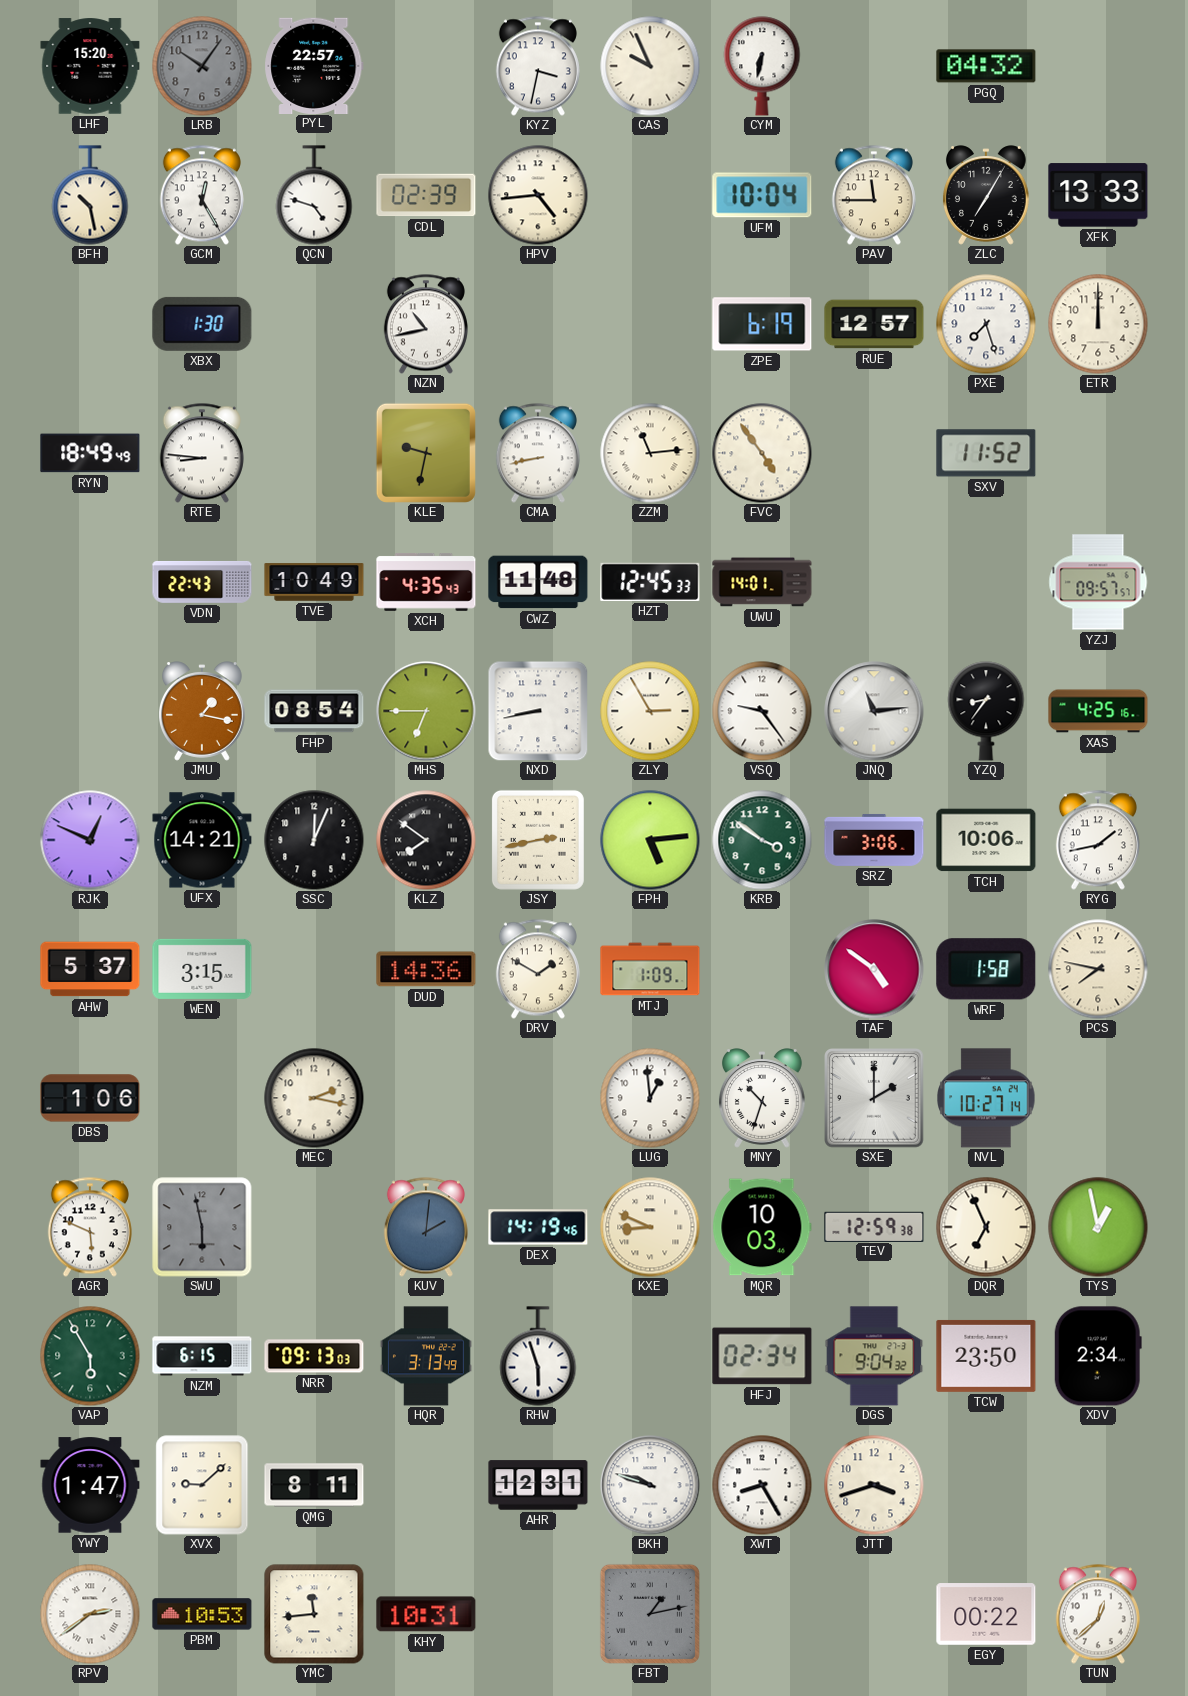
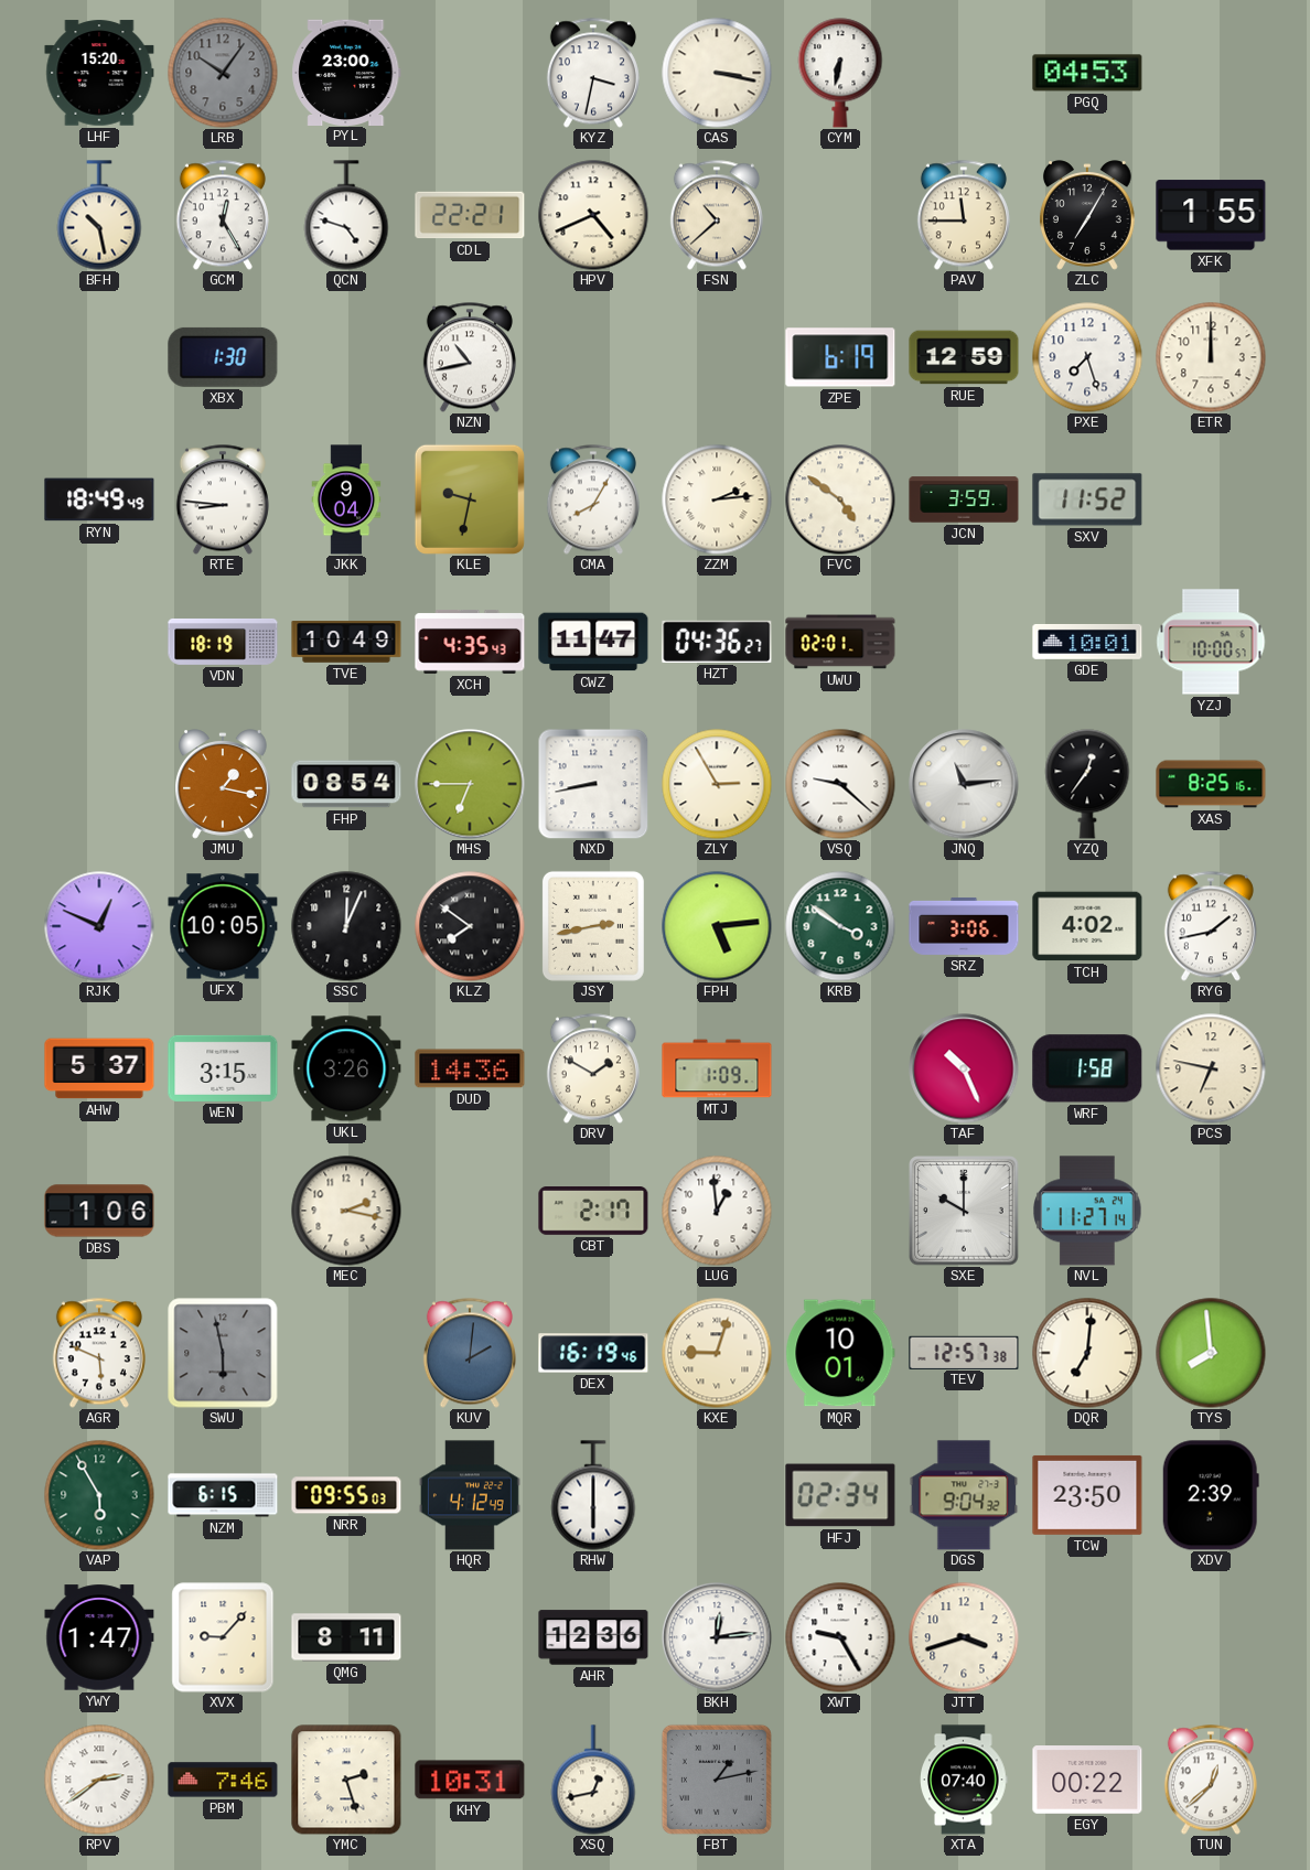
PYL: 22:57 -> 23:00 (346, 72)
CAS: 9:56 -> 3:17 (717, 73)
PGQ: 04:32 -> 04:53 (1087, 73)
CDL: 02:39 -> 22:21 (470, 215)
HPV: 4:44 -> 4:41 (593, 215)
FSN: none -> 10:38 (717, 215)
UFM: 10:04 -> none (762, 195)
XFK: 13:33 -> 1:55 (1211, 215)
RUE: 12:57 -> 12:59 (964, 357)
JKK: none -> 9:04 (346, 499)
CMA: 8:43 -> 8:05 (593, 499)
ZZM: 11:14 -> 2:14 (717, 499)
FVC: 4:54 -> 4:51 (840, 499)
JCN: none -> 3:59 (964, 499)
VDN: 22:43 -> 18:19 (223, 642)
CWZ: 11:48 -> 11:47 (593, 642)
HZT: 12:45 -> 04:36 (717, 642)
UWU: 14:01 -> 02:01 (840, 642)
GDE: none -> 10:01 (1087, 642)
YZJ: 09:57 -> 10:00 (1211, 642)
VSQ: 9:24 -> 9:22 (840, 784)
YZQ: 8:36 -> 12:36 (1087, 784)
XAS: 4:25 -> 8:25 (1211, 784)
UFX: 14:21 -> 10:05 (223, 926)
TCH: 10:06 -> 4:02 (1087, 926)
UKL: none -> 3:26 (346, 1068)
TAF: 4:51 -> 10:26 (964, 1068)
PCS: 7:47 -> 6:47 (1211, 1068)
CBT: none -> 2:17 (593, 1212)
MNY: 10:33 -> none (762, 1098)
SXE: 2:00 -> 10:00 (964, 1211)
NVL: 10:27 -> 11:27 (1087, 1211)
DEX: 14:19 -> 16:19 (593, 1353)
KXE: 8:49 -> 9:03 (717, 1353)
MQR: 10:03 -> 10:01 (840, 1353)
TEV: 12:59 -> 12:57 (964, 1352)
DQR: 6:56 -> 7:01 (1087, 1353)
TYS: 12:58 -> 7:59 (1211, 1353)
NRR: 09:13 -> 09:55 (346, 1495)
HQR: 3:13 -> 4:12 (470, 1495)
RHW: 5:57 -> 6:00 (593, 1495)
XDV: 2:34 -> 2:39 (1211, 1495)
XVX: 9:08 -> 9:07 (223, 1637)
AHR: 12:31 -> 12:36 (593, 1637)
BKH: 9:48 -> 12:14 (717, 1637)
XWT: 8:25 -> 9:25 (840, 1637)
PBM: 10:53 -> 7:46 (223, 1780)
YMC: 11:44 -> 2:27 (346, 1780)
XSQ: none -> 12:43 (593, 1780)
XTA: none -> 07:40 (964, 1780)
